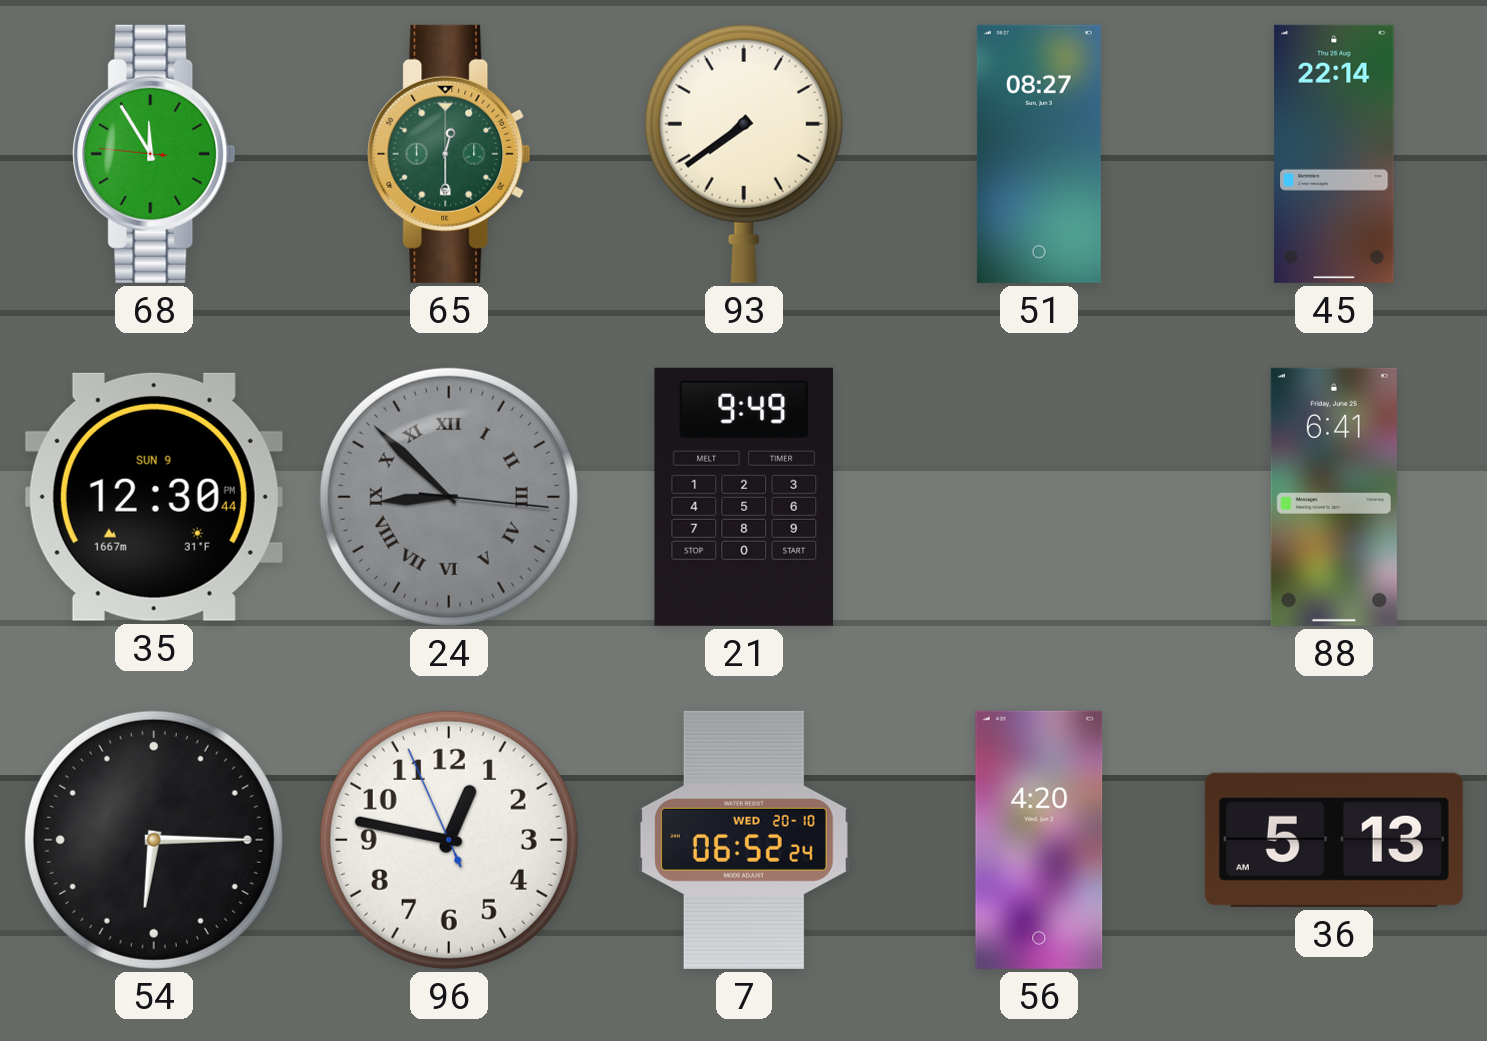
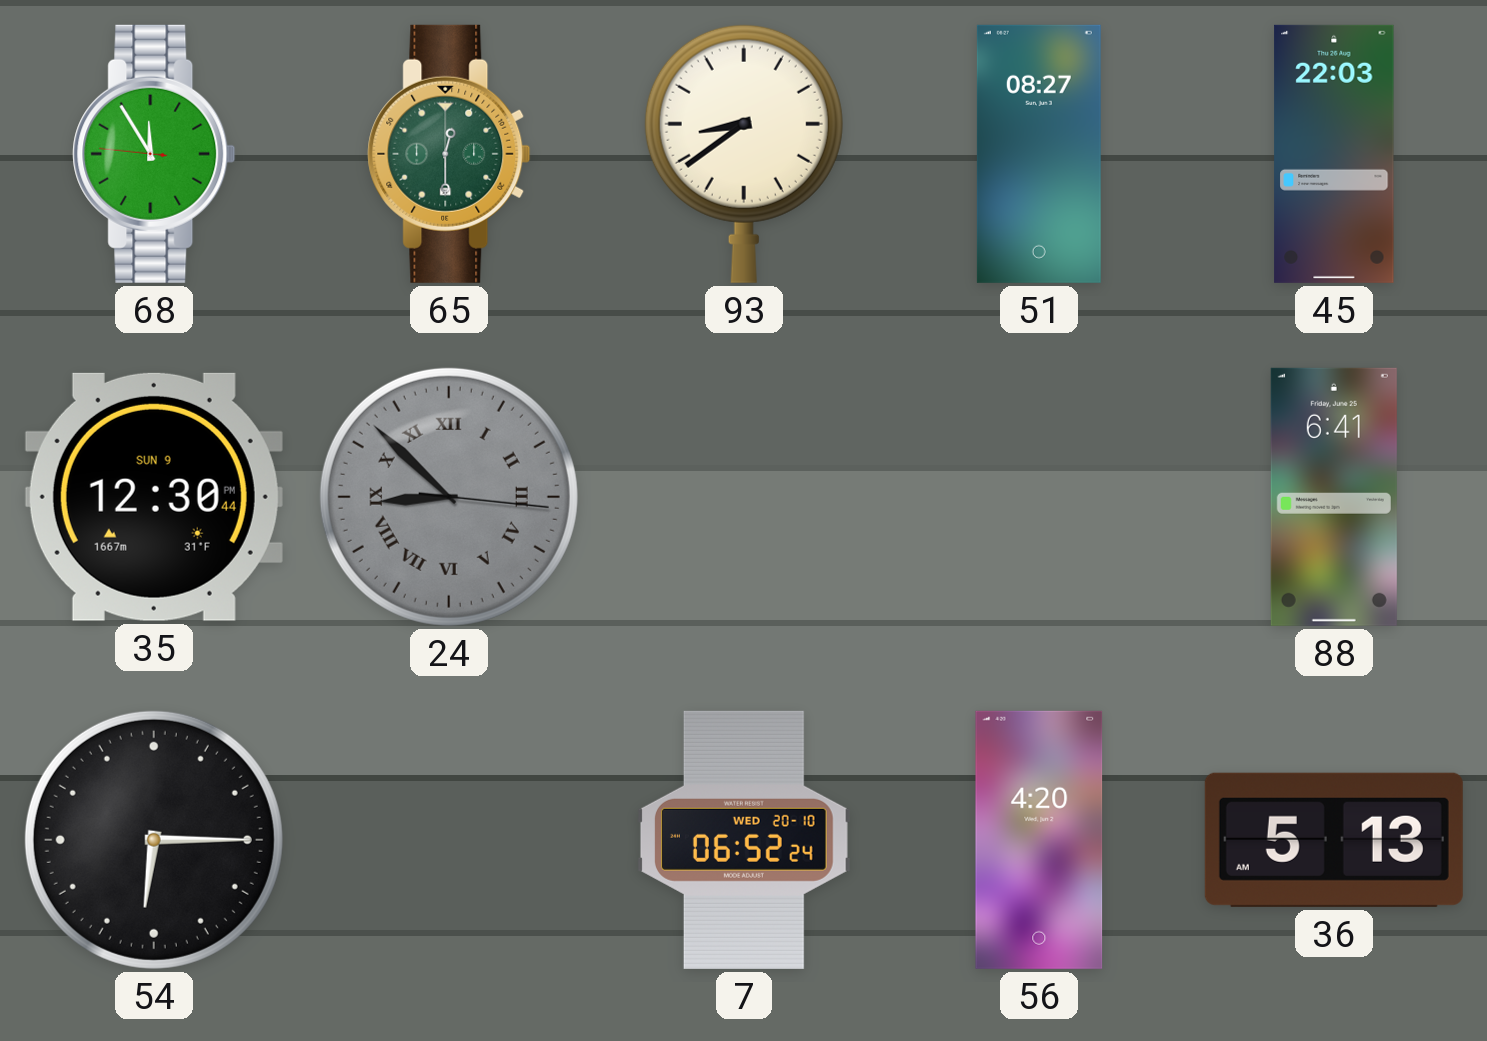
93: 7:39 -> 8:39 (744, 154)
45: 22:14 -> 22:03 (1334, 154)
21: 9:49 -> none (744, 497)
96: 12:46 -> none (449, 840)
